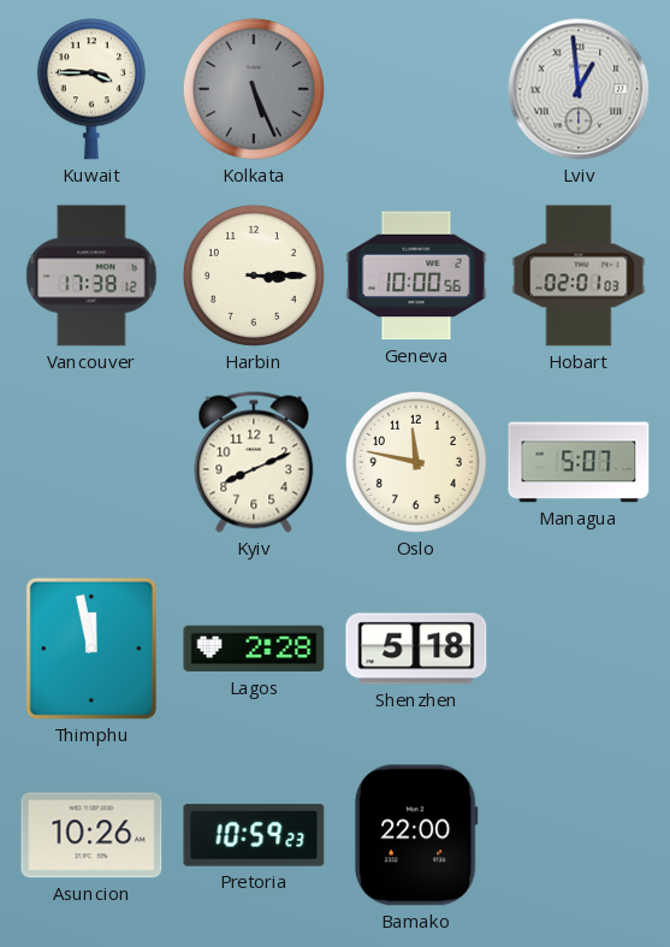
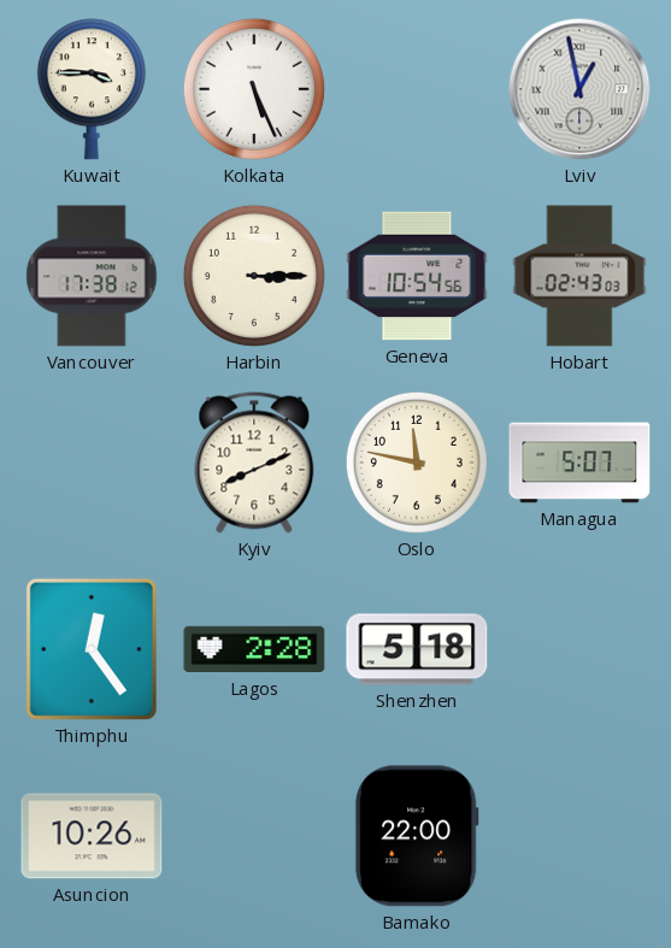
Kolkata dial: grey -> white (254, 89)
Lviv: 12:59 -> 12:58 (579, 89)
Geneva: 10:00 -> 10:54 (417, 276)
Hobart: 02:01 -> 02:43 (579, 276)
Thimphu: 11:58 -> 12:24 (92, 649)
Pretoria: 10:59 -> none (254, 835)
